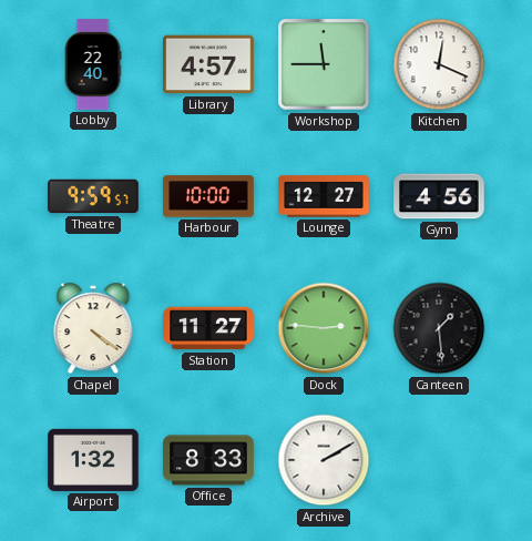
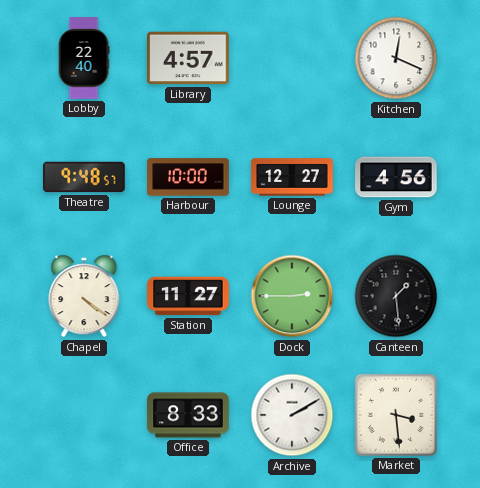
Workshop: 11:45 -> none (324, 64)
Theatre: 9:59 -> 9:48 (84, 177)
Dock: 2:46 -> 2:45 (292, 296)
Airport: 1:32 -> none (93, 460)
Market: none -> 3:29 (396, 415)
